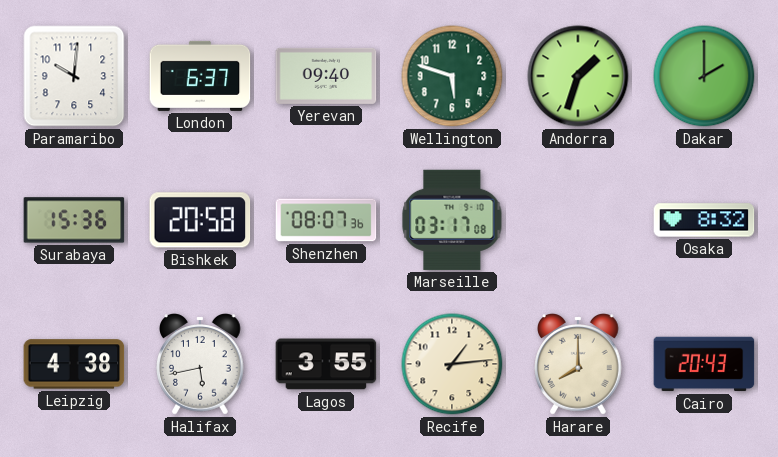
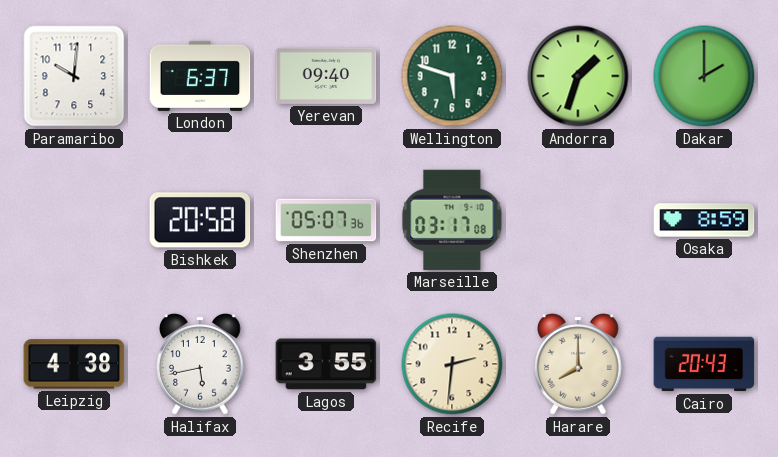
Surabaya: 15:36 -> none (74, 220)
Shenzhen: 08:07 -> 05:07 (326, 220)
Osaka: 8:32 -> 8:59 (704, 220)
Recife: 1:14 -> 2:31 (452, 364)
